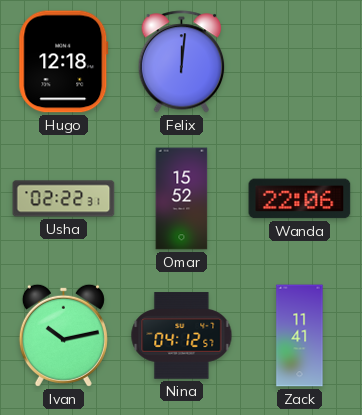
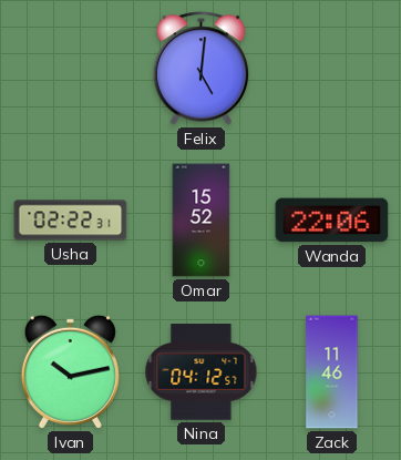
Hugo: 12:18 -> none (64, 62)
Felix: 12:01 -> 5:01 (202, 69)
Zack: 11:41 -> 11:46 (332, 372)
